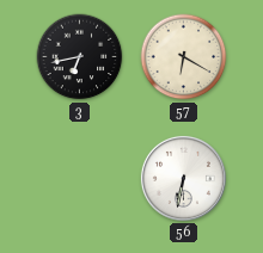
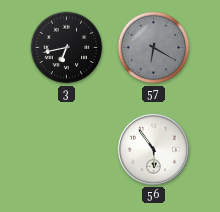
57 dial: cream -> grey (154, 48)
56: 6:32 -> 5:54 (153, 149)
